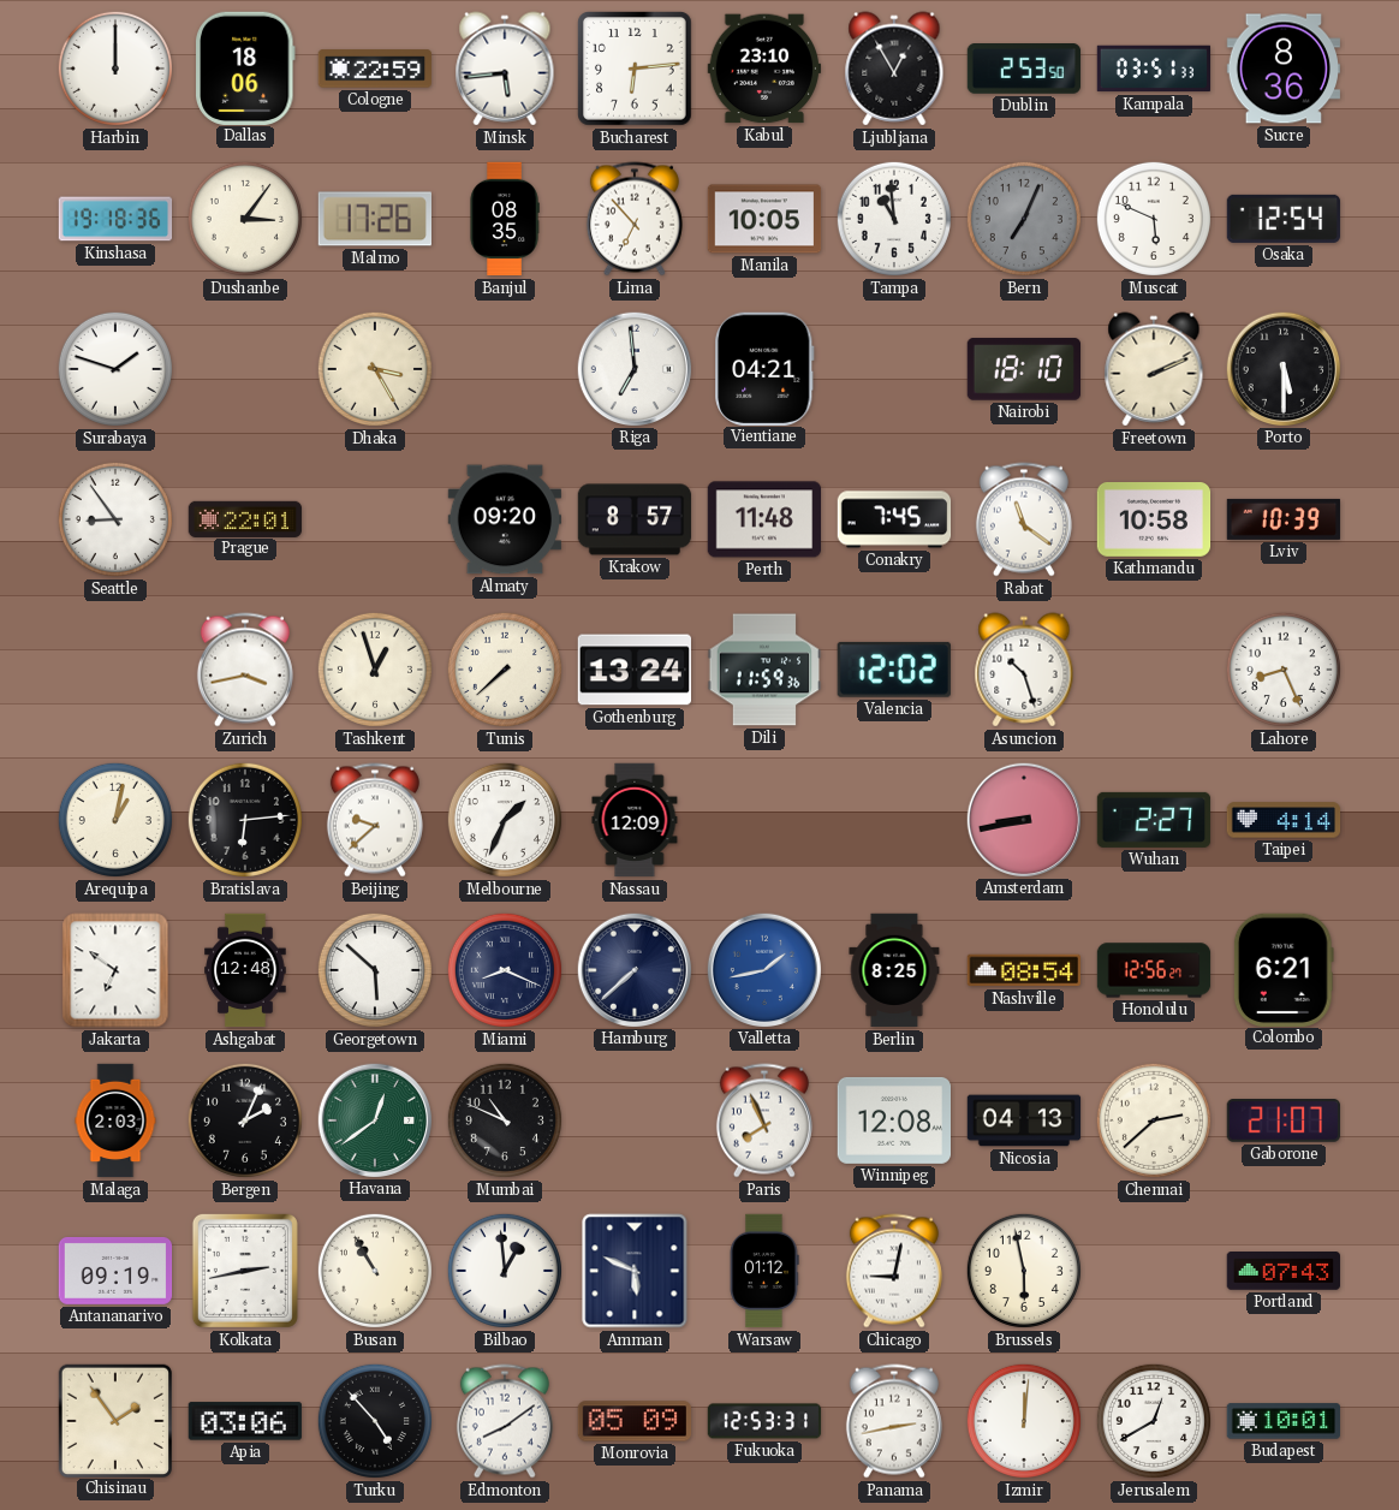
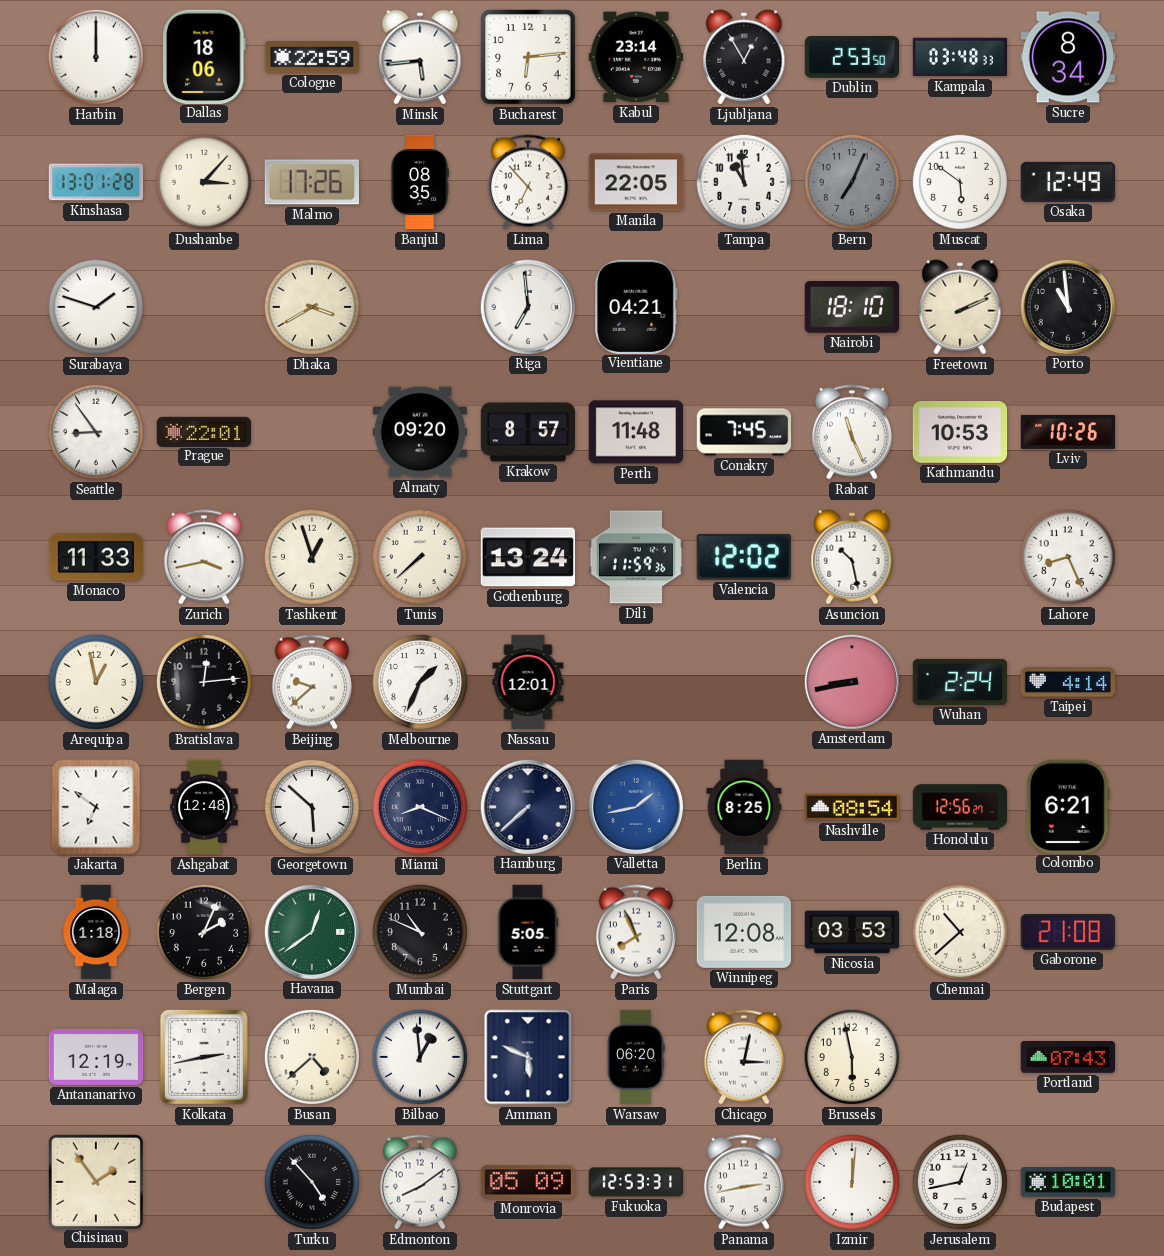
Kabul: 23:10 -> 23:14 (635, 57)
Kampala: 03:51 -> 03:48 (960, 57)
Sucre: 8:36 -> 8:34 (1068, 57)
Kinshasa: 19:18 -> 13:01 (96, 182)
Dushanbe: 3:06 -> 3:07 (204, 182)
Manila: 10:05 -> 22:05 (636, 182)
Muscat: 5:49 -> 5:51 (960, 182)
Osaka: 12:54 -> 12:49 (1068, 182)
Dhaka: 3:25 -> 3:40 (312, 307)
Porto: 5:30 -> 10:59 (1067, 306)
Rabat: 11:21 -> 11:26 (852, 432)
Kathmandu: 10:58 -> 10:53 (960, 433)
Lviv: 10:39 -> 10:26 (1068, 432)
Monaco: none -> 11:33 (96, 557)
Asuncion: 10:27 -> 10:28 (852, 557)
Arequipa: 1:02 -> 12:58 (96, 682)
Bratislava: 6:14 -> 12:14 (204, 682)
Nassau: 12:09 -> 12:01 (528, 682)
Wuhan: 2:27 -> 2:24 (960, 682)
Malaga: 2:03 -> 1:18 (96, 932)
Stuttgart: none -> 5:05 (528, 932)
Nicosia: 04:13 -> 03:53 (852, 932)
Chennai: 2:38 -> 10:38 (960, 932)
Gaborone: 21:07 -> 21:08 (1067, 932)
Antananarivo: 09:19 -> 12:19 (96, 1057)
Busan: 10:55 -> 4:38 (312, 1057)
Warsaw: 01:12 -> 06:20 (636, 1057)
Chicago: 9:02 -> 3:02 (744, 1057)
Apia: 03:06 -> none (244, 1421)
Jerusalem: 12:40 -> 12:43 (960, 1182)
